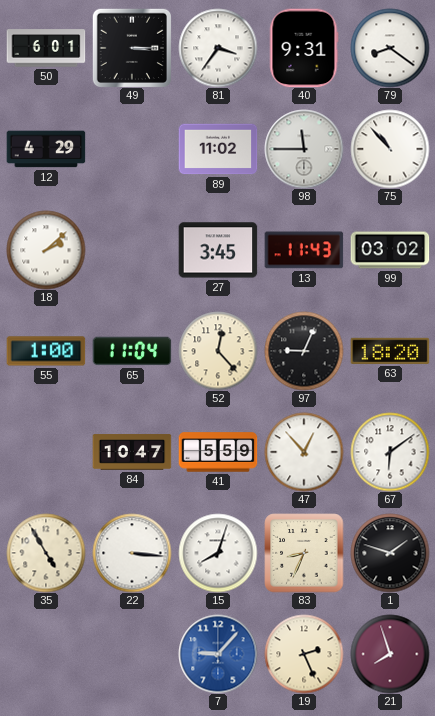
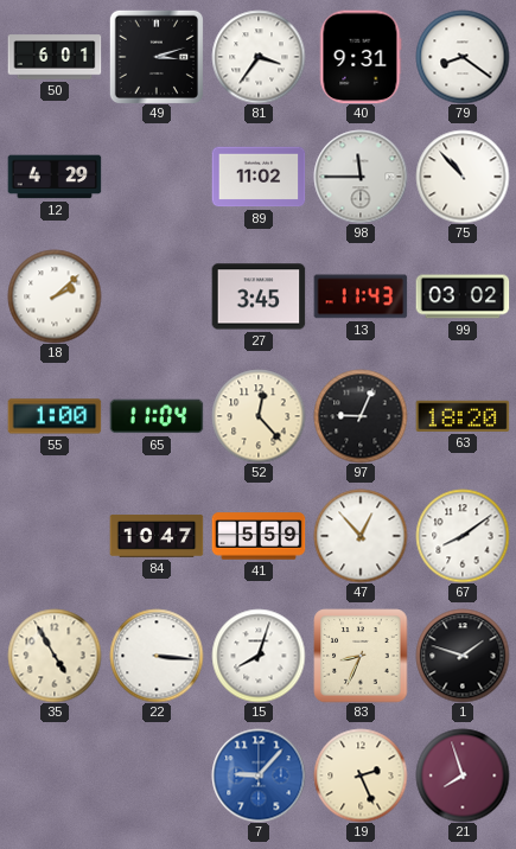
49: 3:15 -> 3:12 (157, 57)
67: 6:09 -> 8:09 (463, 536)
